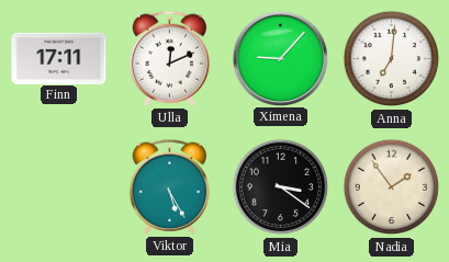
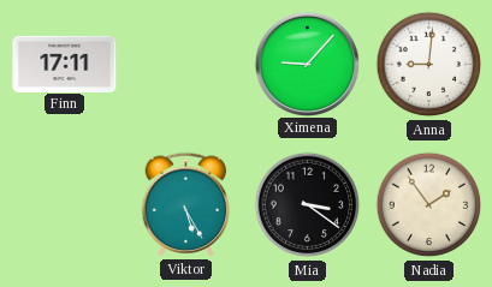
Ulla: 12:11 -> none (170, 58)
Anna: 7:01 -> 9:01 (429, 65)
